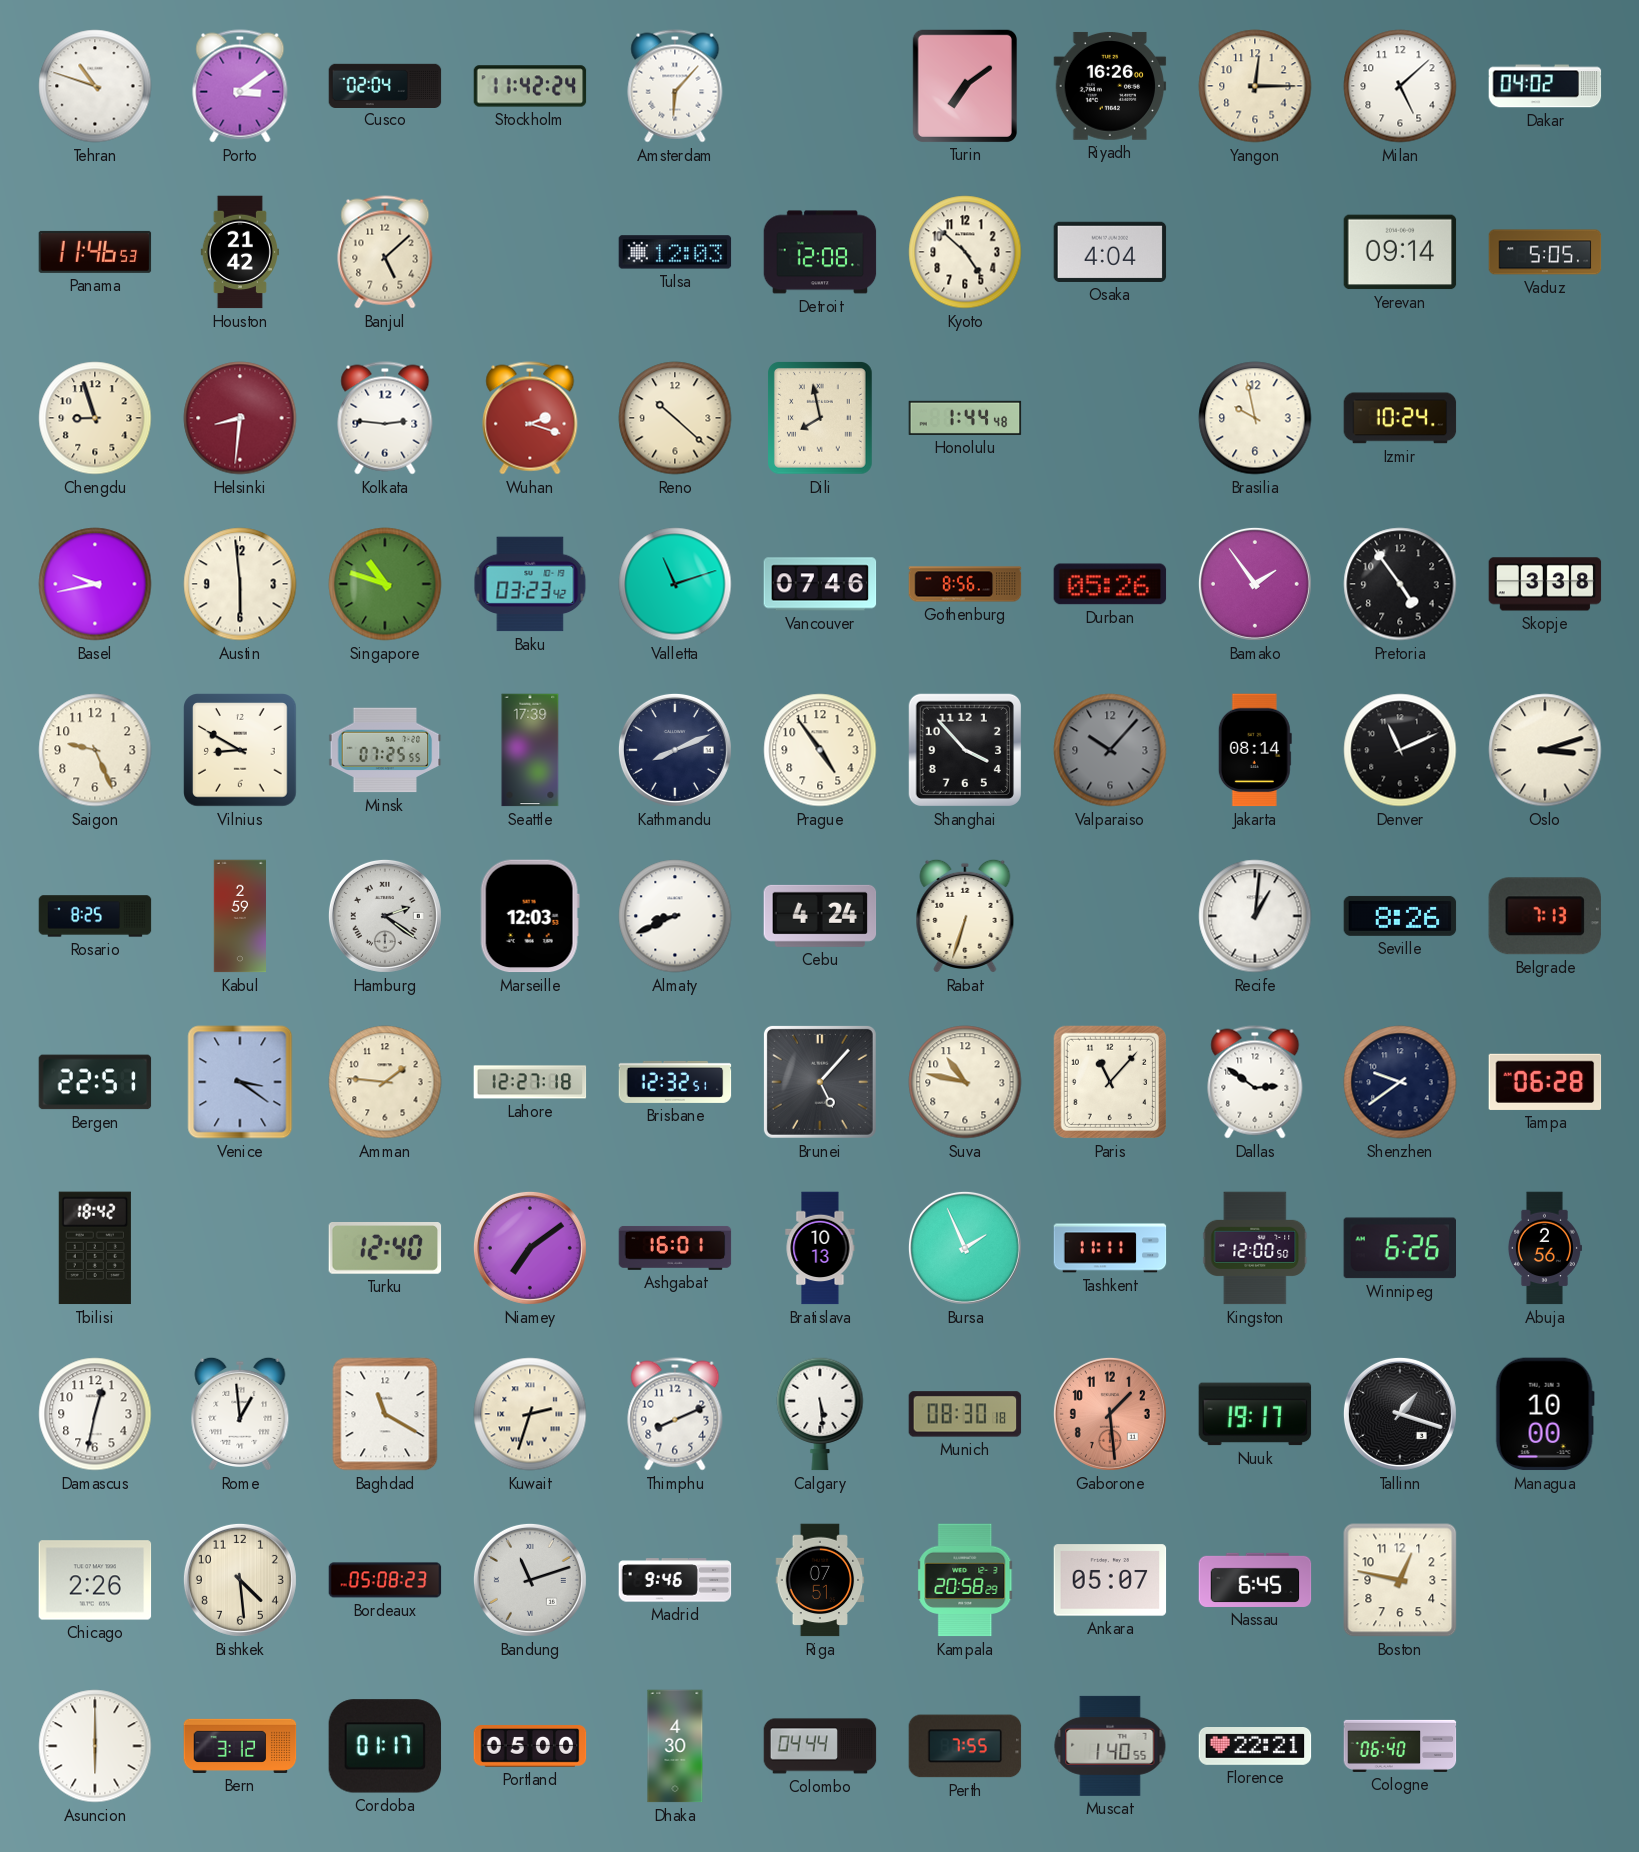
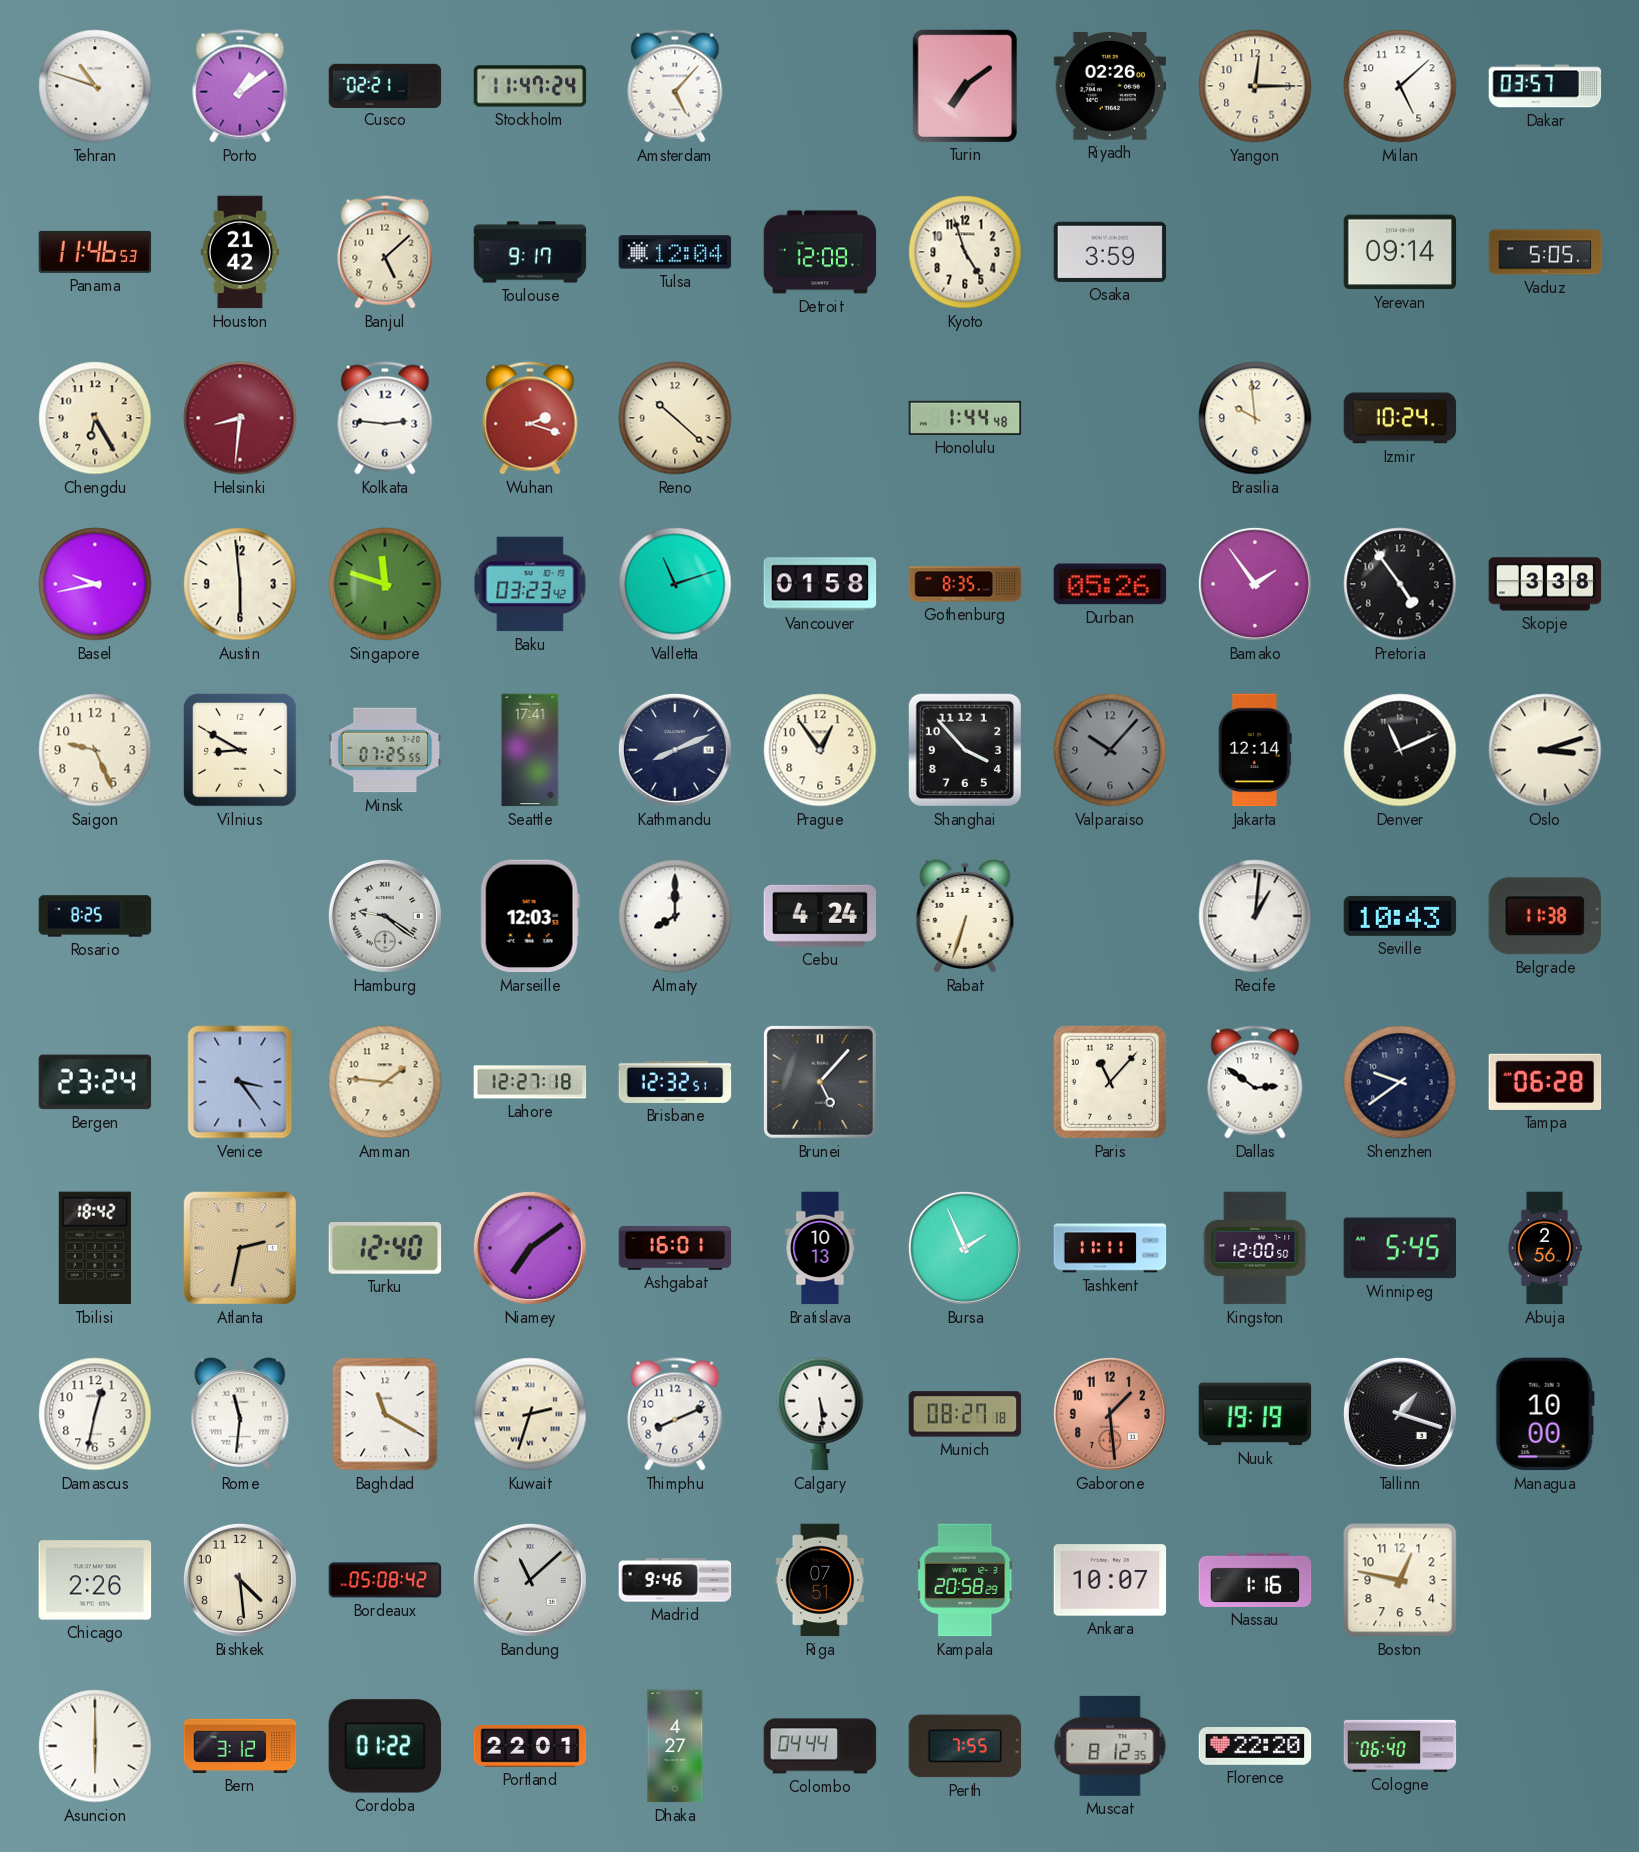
Porto: 3:09 -> 1:09 (240, 86)
Cusco: 02:04 -> 02:21 (385, 85)
Stockholm: 11:42 -> 11:47 (530, 86)
Amsterdam: 6:07 -> 5:07 (675, 86)
Riyadh: 16:26 -> 02:26 (1110, 86)
Dakar: 04:02 -> 03:57 (1545, 86)
Toulouse: none -> 9:17 (530, 252)
Tulsa: 12:03 -> 12:04 (675, 252)
Kyoto: 4:52 -> 4:57 (965, 252)
Osaka: 4:04 -> 3:59 (1110, 252)
Chengdu: 8:57 -> 6:25 (95, 418)
Dili: 7:58 -> none (821, 419)
Brasilia: 9:58 -> 9:59 (1255, 418)
Singapore: 10:48 -> 11:48 (385, 584)
Vancouver: 07:46 -> 01:58 (820, 584)
Gothenburg: 8:56 -> 8:35 (965, 584)
Seattle: 17:39 -> 17:41 (530, 750)
Prague: 4:54 -> 12:54 (820, 750)
Jakarta: 08:14 -> 12:14 (1255, 750)
Kabul: 2:59 -> none (239, 916)
Hamburg: 2:21 -> 9:21 (385, 916)
Almaty: 8:41 -> 8:00 (675, 916)
Seville: 8:26 -> 10:43 (1400, 916)
Belgrade: 7:13 -> 11:38 (1545, 916)
Bergen: 22:51 -> 23:24 (95, 1082)
Venice: 3:21 -> 3:24 (240, 1082)
Suva: 10:47 -> none (965, 1082)
Atlanta: none -> 2:32 (240, 1248)
Winnipeg: 6:26 -> 5:45 (1399, 1248)
Rome: 12:59 -> 11:31 (240, 1414)
Munich: 08:30 -> 08:27 (965, 1414)
Nuuk: 19:17 -> 19:19 (1255, 1414)
Bordeaux: 05:08:23 -> 05:08:42 (385, 1580)
Bandung: 11:12 -> 11:08 (530, 1580)
Ankara: 05:07 -> 10:07 (1110, 1580)
Nassau: 6:45 -> 1:16 (1255, 1580)
Cordoba: 01:17 -> 01:22 (385, 1746)
Portland: 05:00 -> 22:01 (530, 1746)
Dhaka: 4:30 -> 4:27 (675, 1746)
Muscat: 1:40 -> 8:12 (1110, 1746)
Florence: 22:21 -> 22:20 (1255, 1747)
